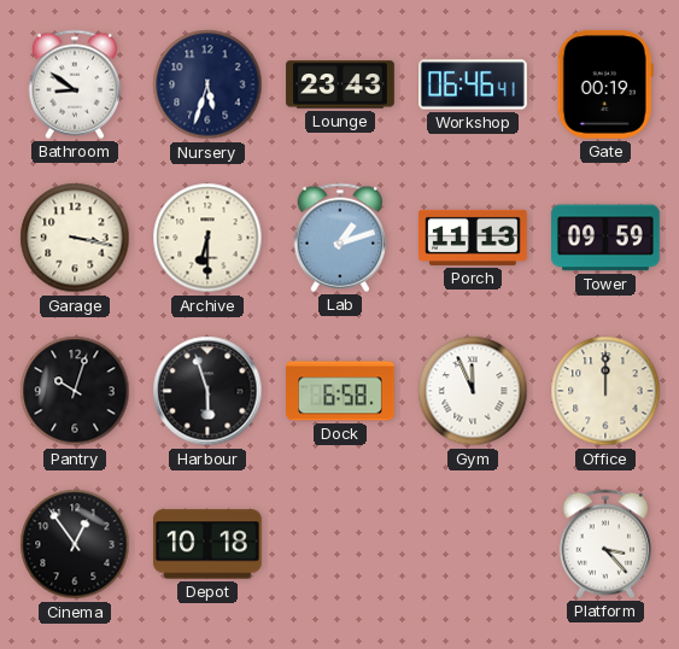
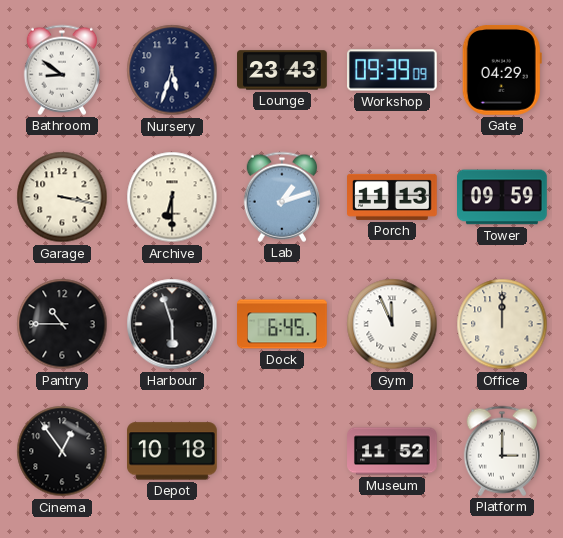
Workshop: 06:46 -> 09:39 (393, 70)
Gate: 00:19 -> 04:29 (502, 71)
Pantry: 10:03 -> 10:45 (62, 324)
Dock: 6:58 -> 6:45 (282, 324)
Museum: none -> 11:52 (392, 451)
Platform: 3:23 -> 3:00 (501, 451)
